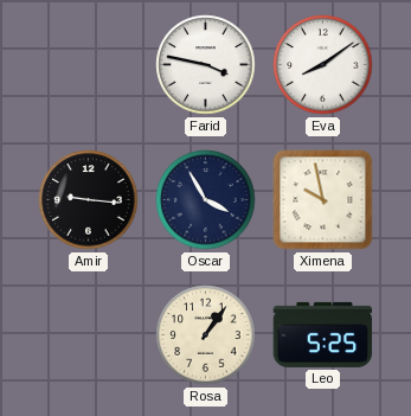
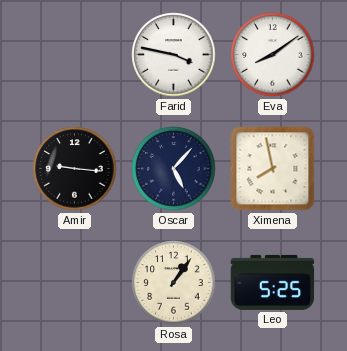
Oscar: 3:55 -> 5:07 (174, 169)
Ximena: 9:58 -> 7:58 (273, 169)
